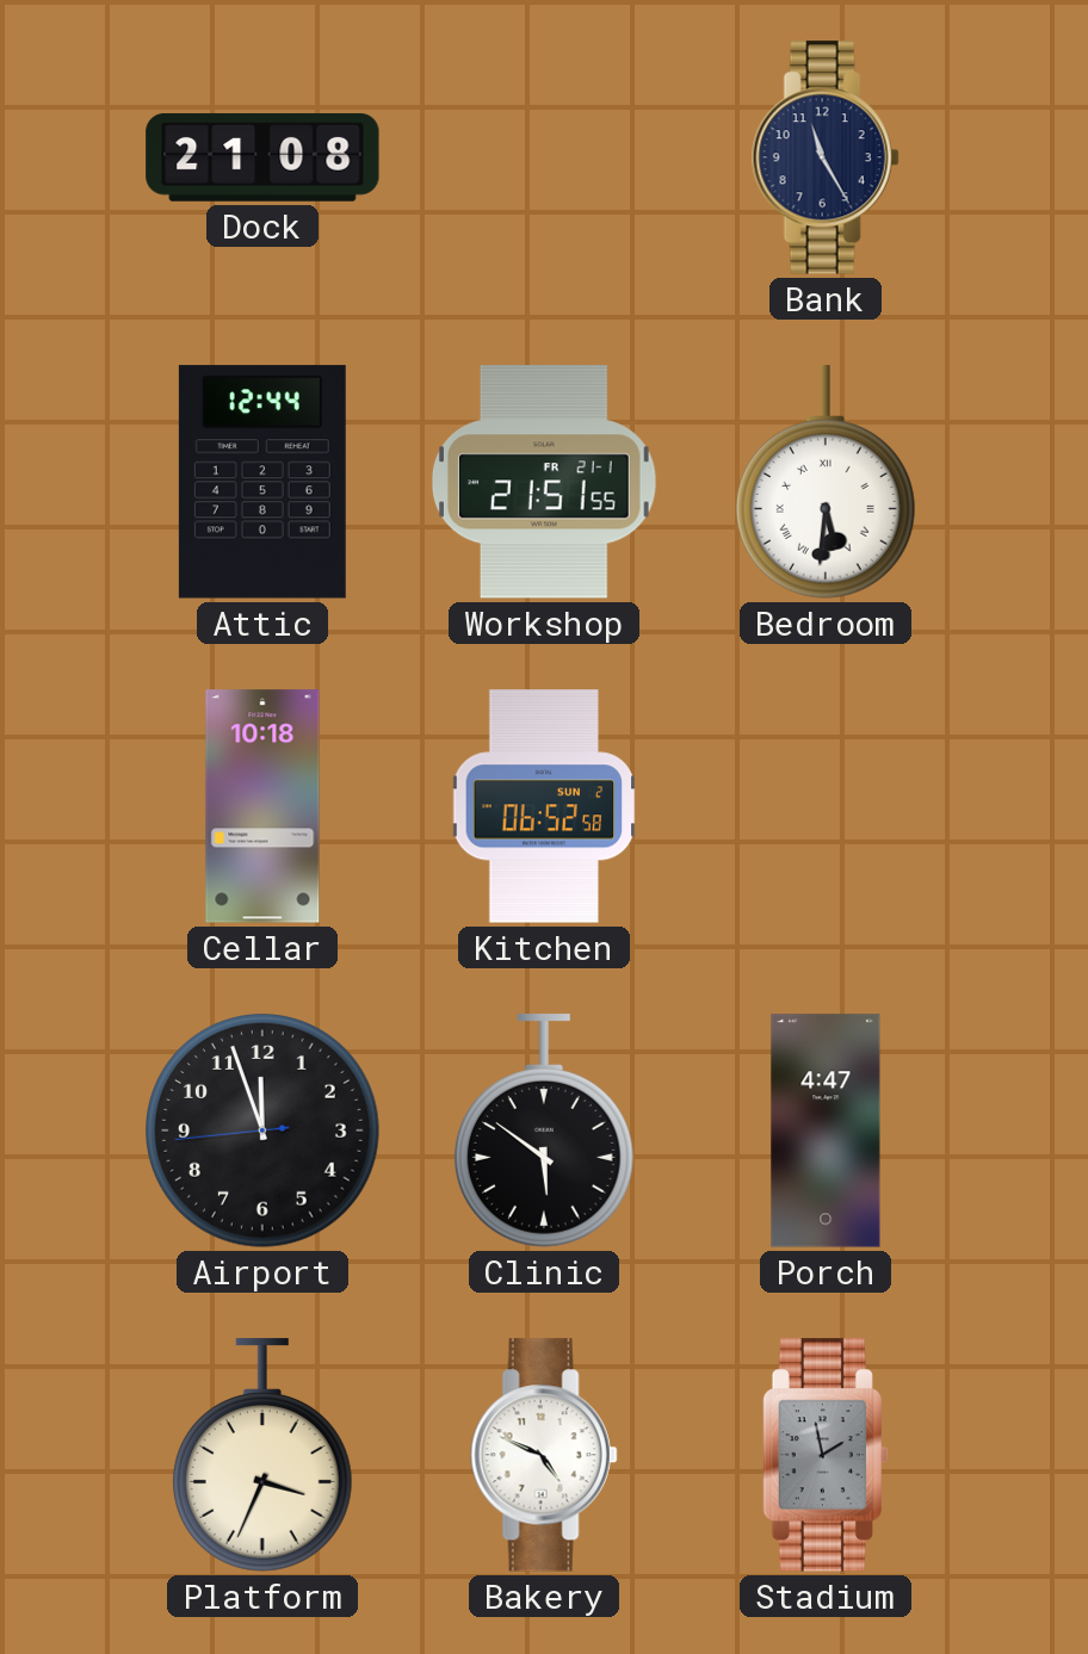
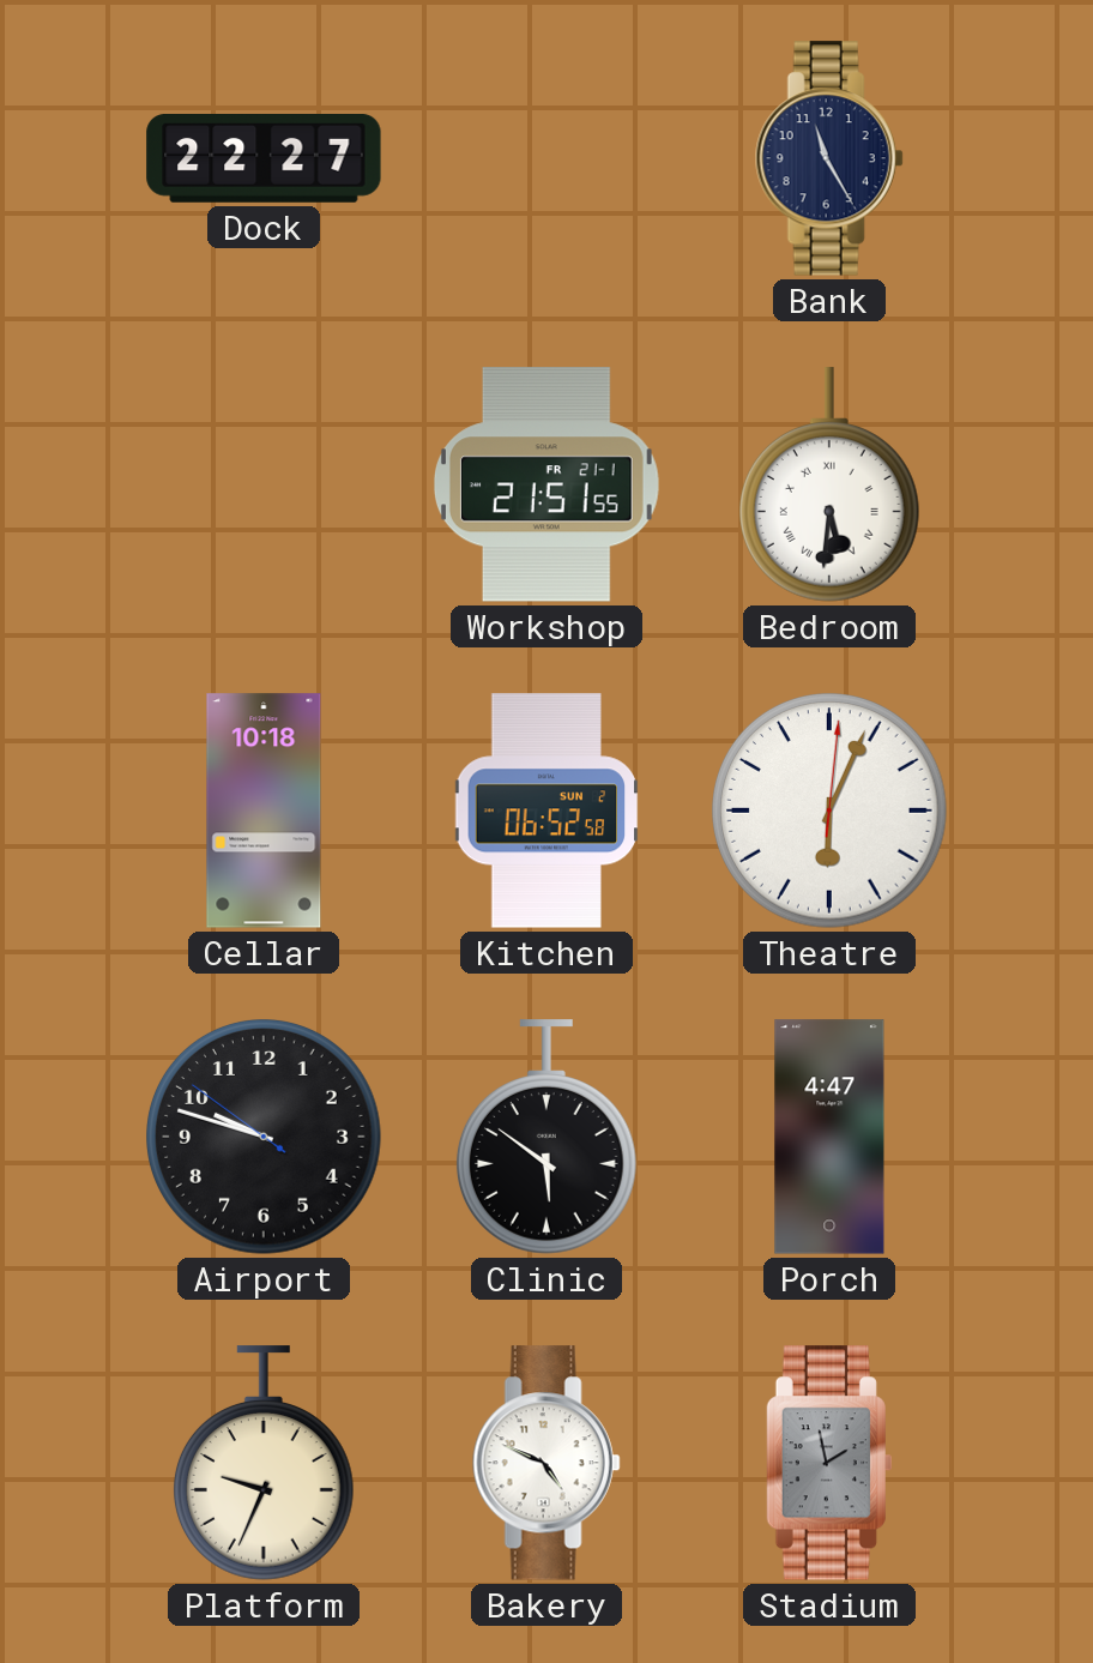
Dock: 21:08 -> 22:27 (264, 158)
Attic: 12:44 -> none (262, 482)
Theatre: none -> 6:04 (829, 811)
Airport: 11:56 -> 9:47 (264, 1137)
Platform: 3:34 -> 9:34 (264, 1463)
